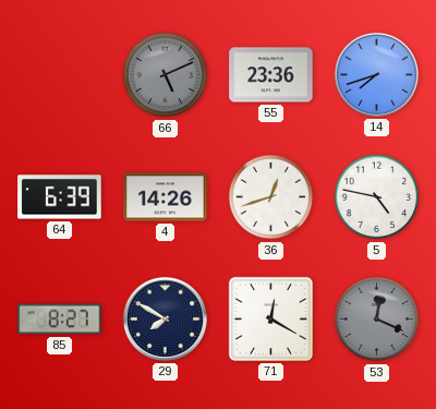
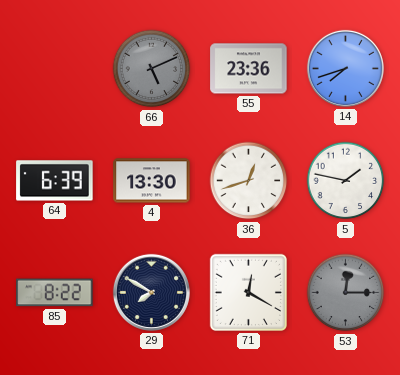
4: 14:26 -> 13:30 (152, 181)
5: 4:47 -> 1:47 (346, 181)
85: 8:27 -> 8:22 (55, 293)
53: 12:19 -> 12:15 (346, 293)
